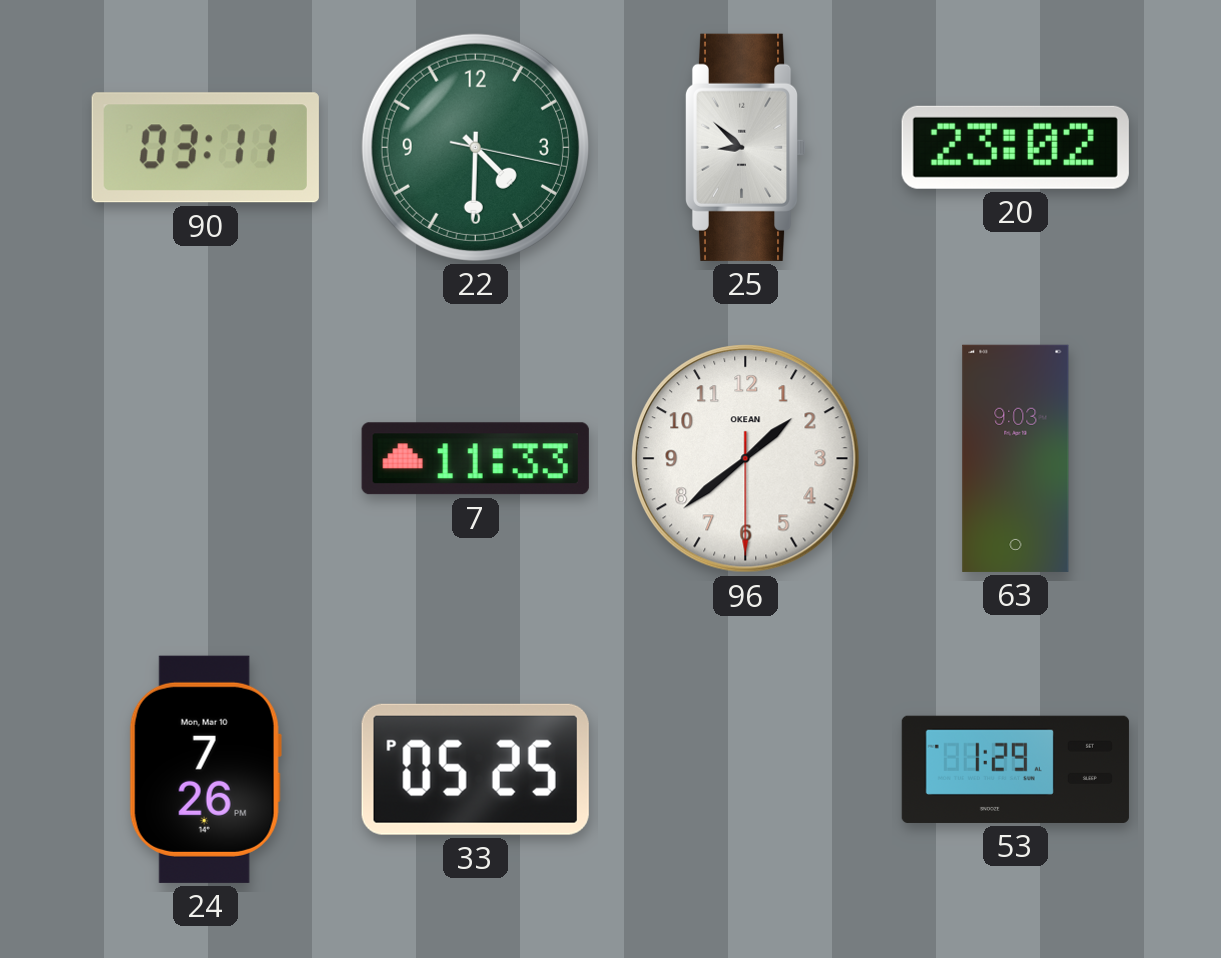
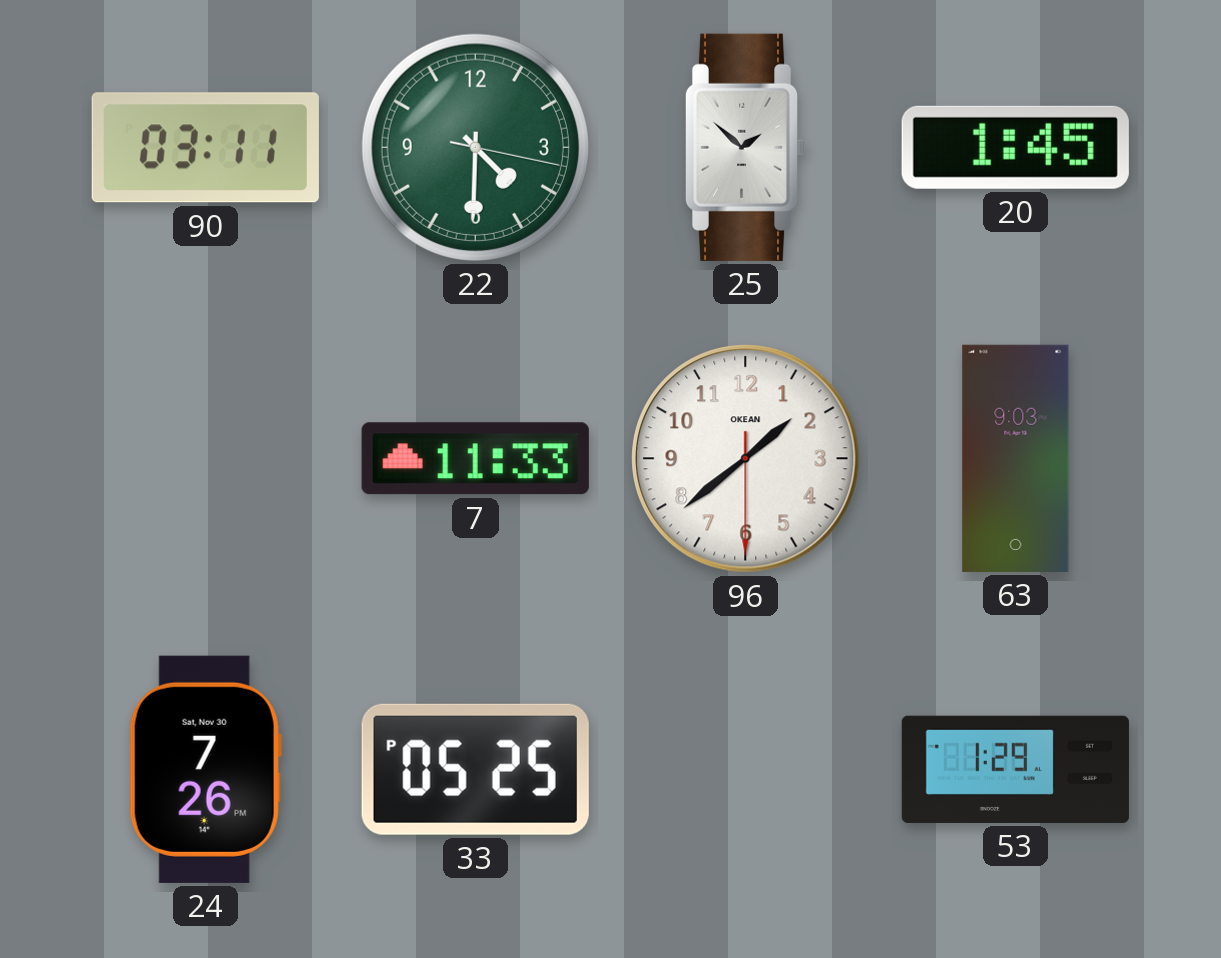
25: 8:52 -> 1:52 (745, 147)
20: 23:02 -> 1:45 (1015, 147)
24 date: Mon, Mar 10 -> Sat, Nov 30 (205, 769)
